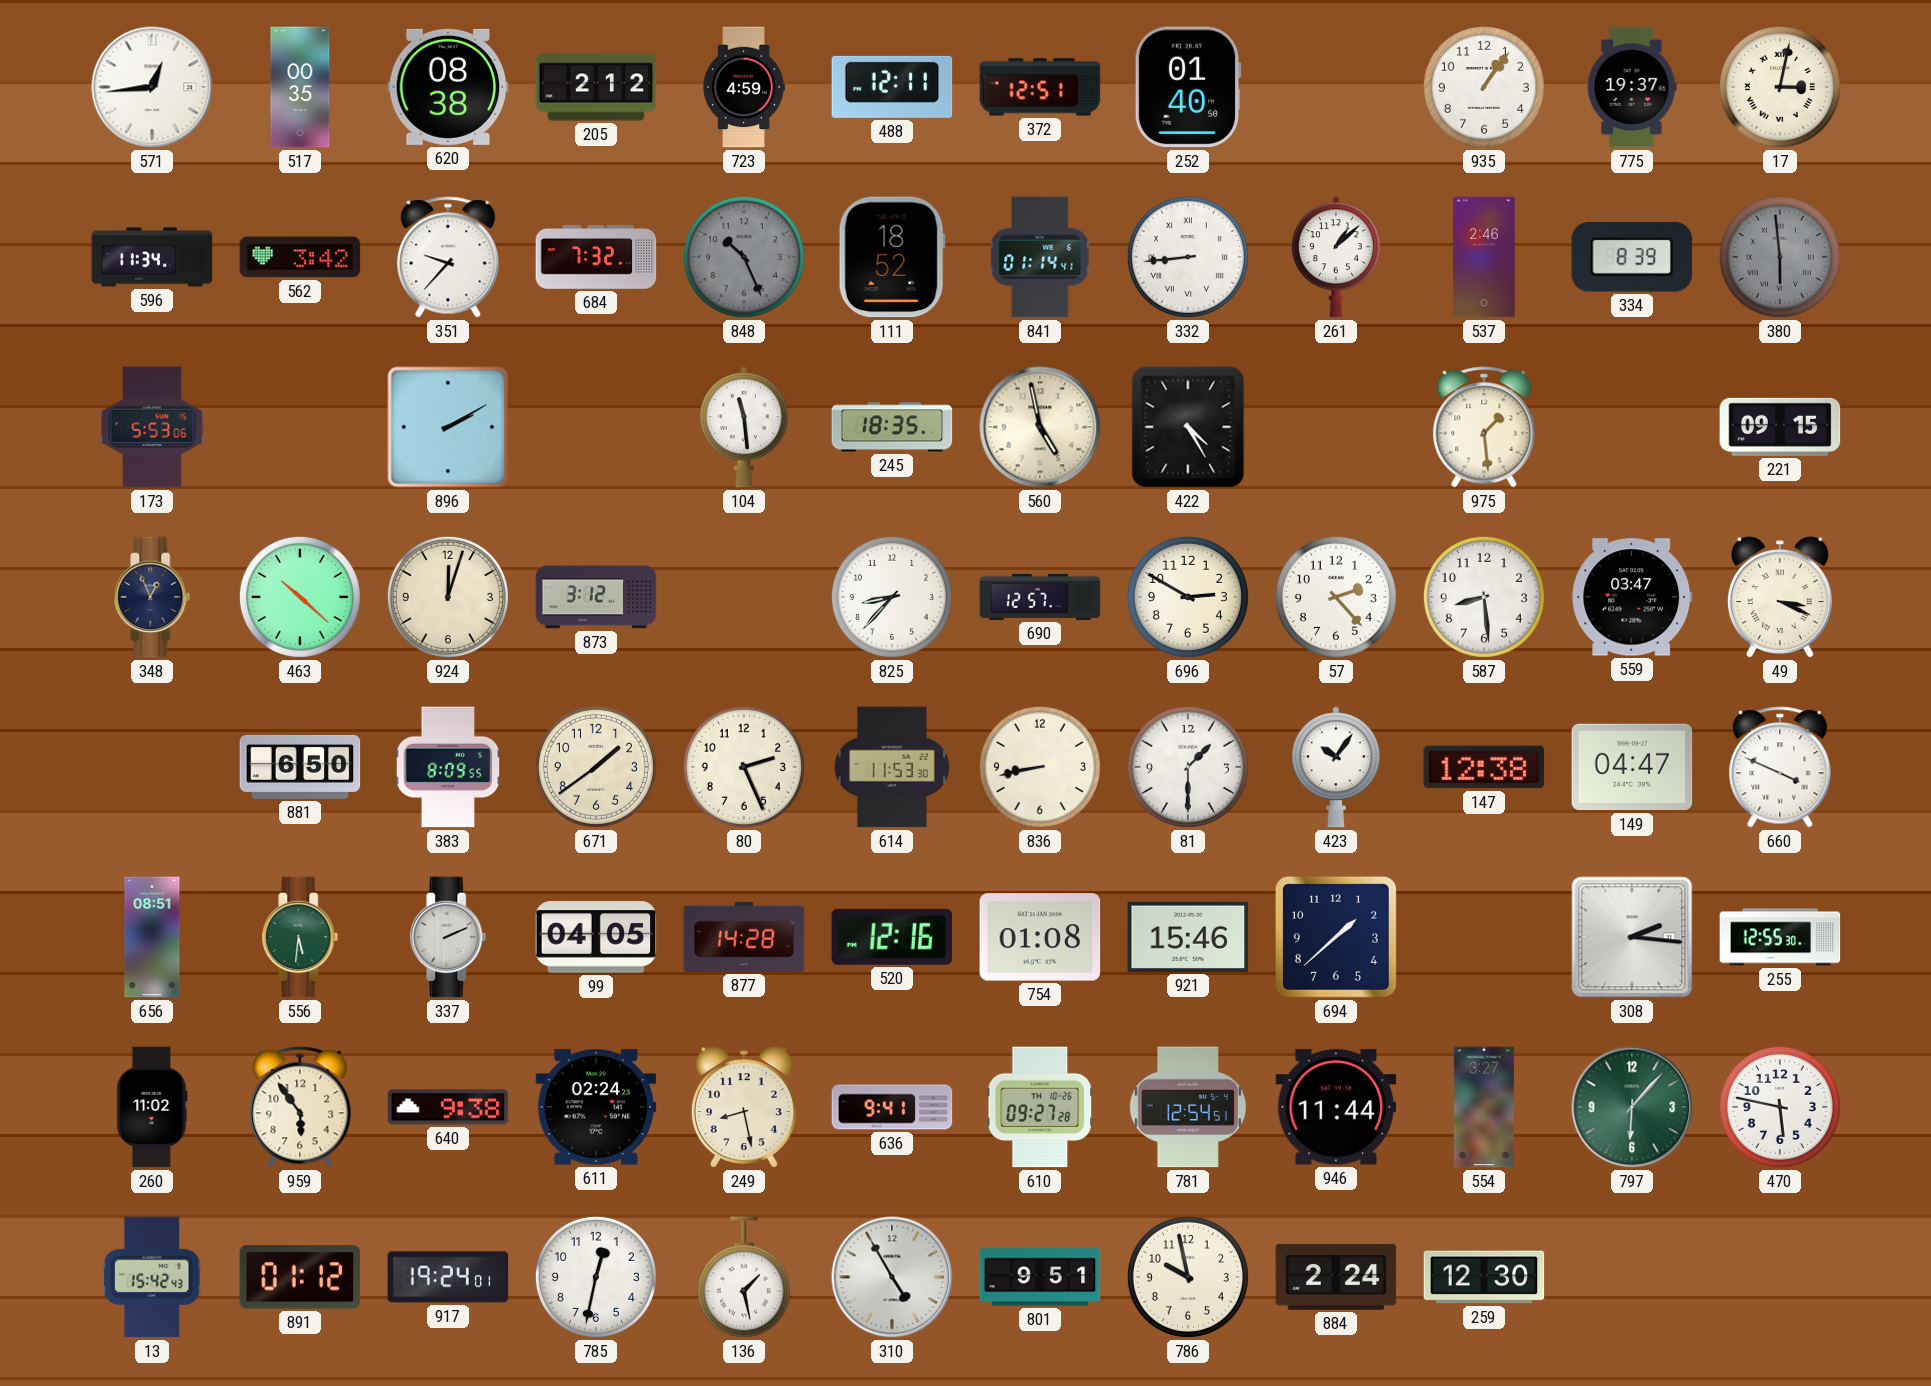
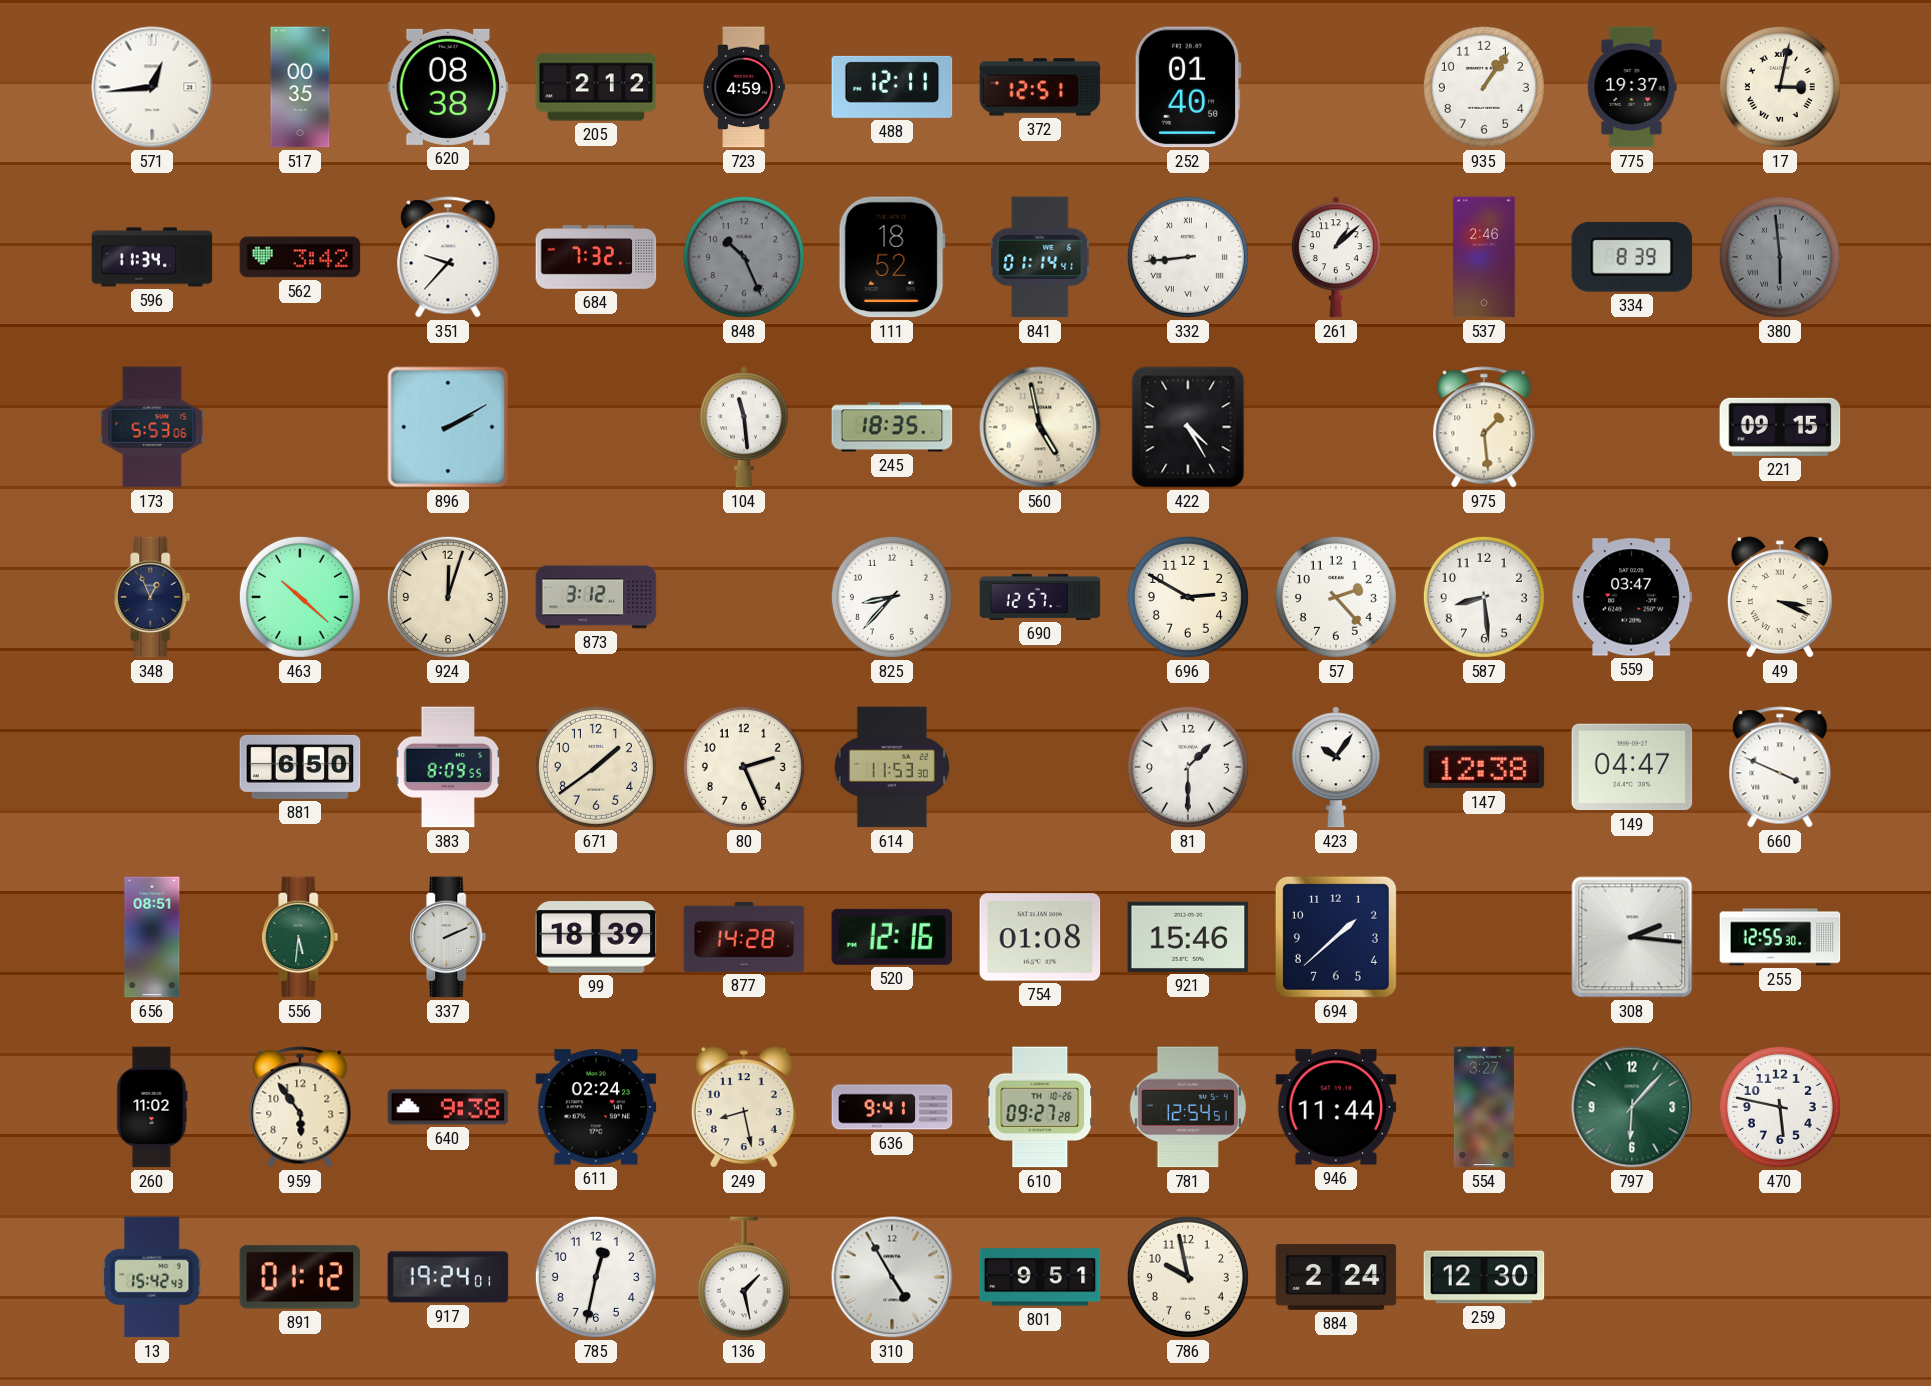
836: 8:43 -> none (1040, 767)
99: 04:05 -> 18:39 (596, 937)
